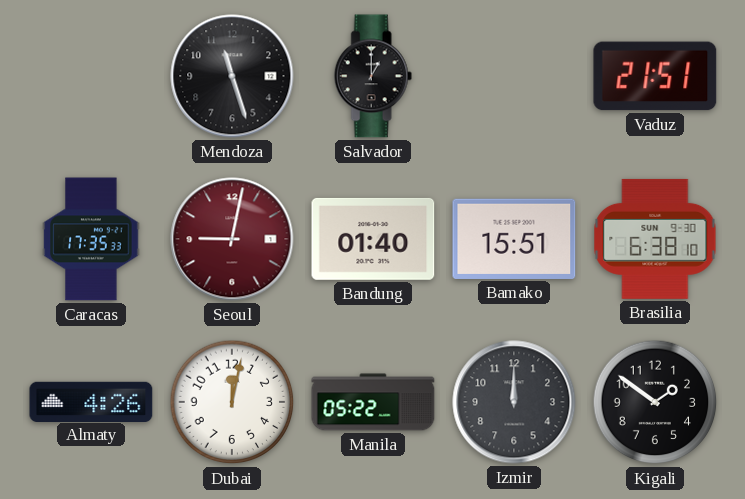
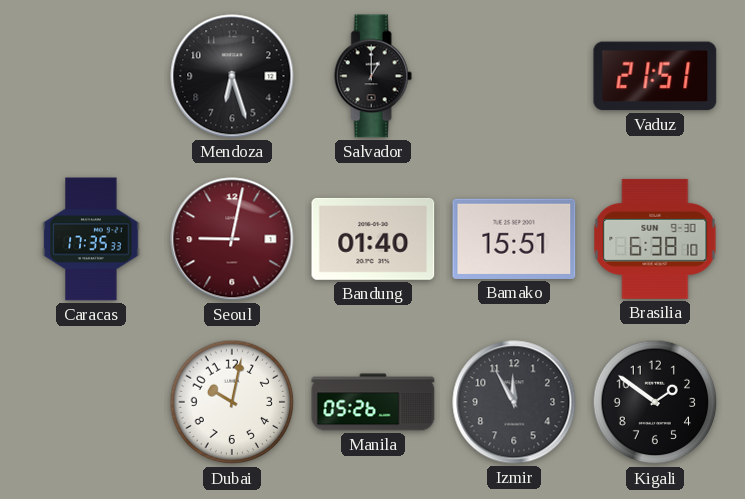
Mendoza: 11:27 -> 6:27 (232, 76)
Almaty: 4:26 -> none (91, 401)
Dubai: 12:02 -> 10:02 (232, 402)
Manila: 05:22 -> 05:26 (373, 402)
Izmir: 12:00 -> 11:55 (514, 402)
